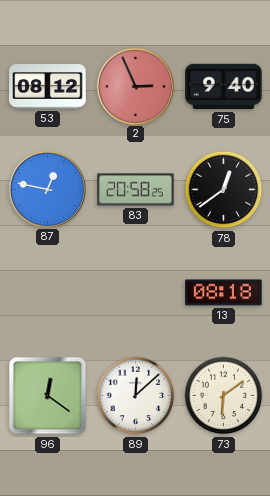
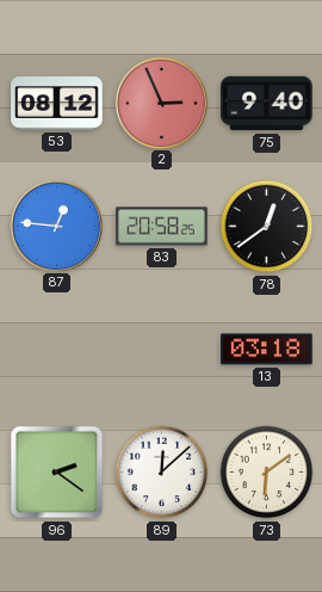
87: 12:47 -> 12:46 (56, 226)
13: 08:18 -> 03:18 (267, 350)
96: 12:21 -> 2:21 (57, 473)
